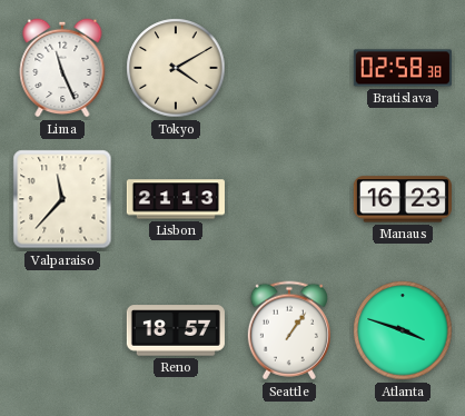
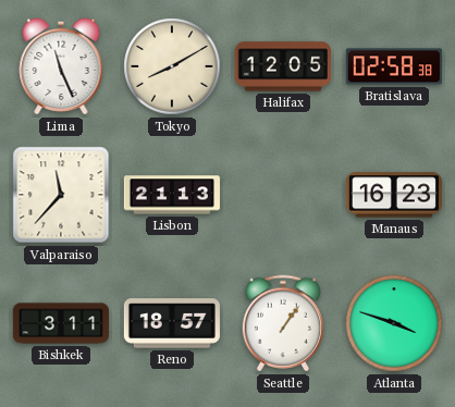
Tokyo: 4:10 -> 8:10 (172, 66)
Halifax: none -> 12:05 (283, 66)
Bishkek: none -> 3:11 (61, 323)
